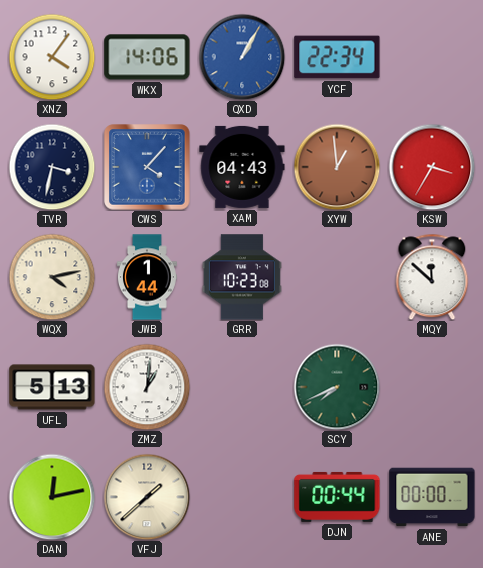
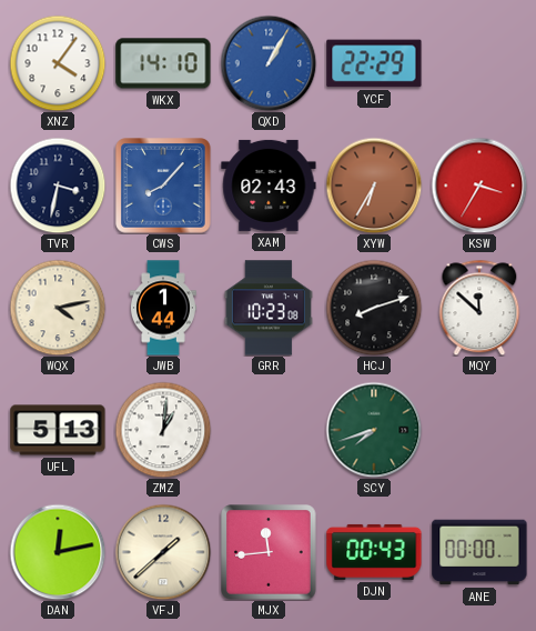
WKX: 14:06 -> 14:10 (163, 63)
YCF: 22:34 -> 22:29 (374, 63)
CWS: 4:07 -> 8:07 (163, 186)
XAM: 04:43 -> 02:43 (269, 186)
XYW: 12:59 -> 6:35 (374, 186)
HCJ: none -> 8:12 (374, 308)
SCY: 7:41 -> 7:42 (374, 430)
MJX: none -> 11:44 (269, 552)
DJN: 00:44 -> 00:43 (374, 552)
